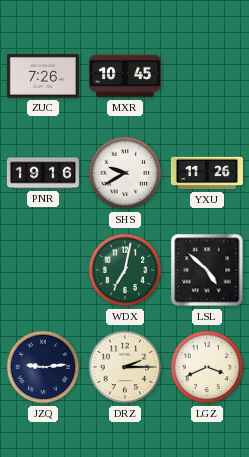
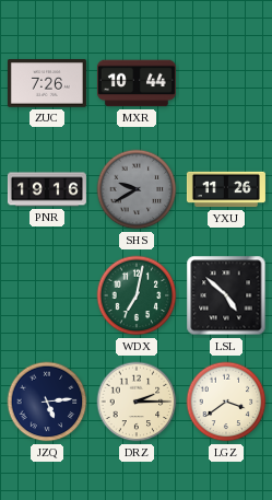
MXR: 10:45 -> 10:44 (137, 83)
SHS dial: white -> grey (137, 189)
JZQ: 9:14 -> 5:14 (47, 402)
LGZ: 3:41 -> 3:39 (226, 402)
